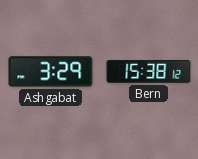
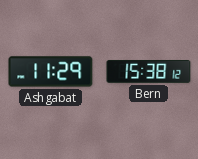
Ashgabat: 3:29 -> 11:29 (51, 72)
